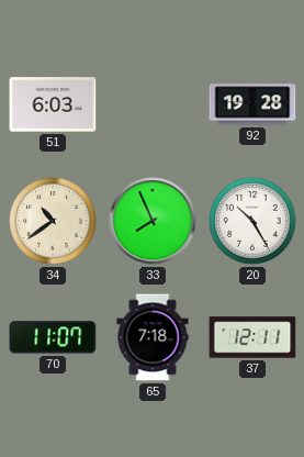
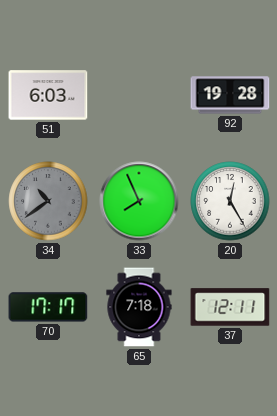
34 dial: cream -> grey (48, 201)
20: 10:25 -> 12:25 (230, 201)
70: 11:07 -> 17:17 (48, 307)
